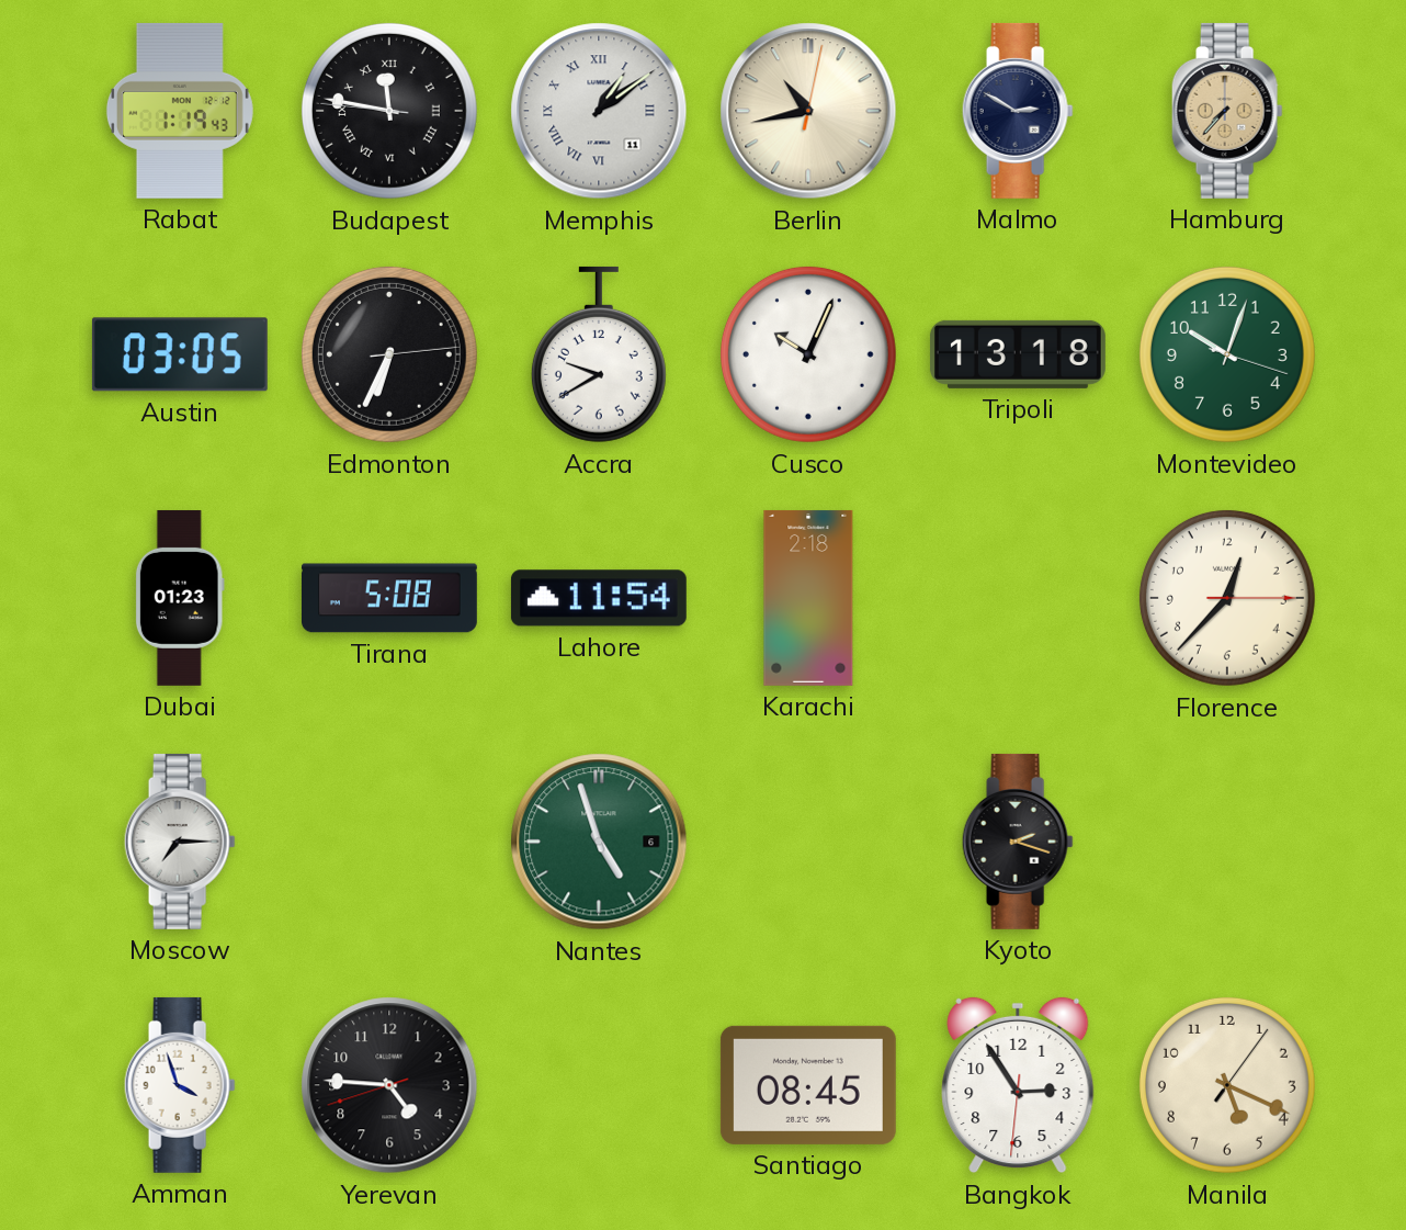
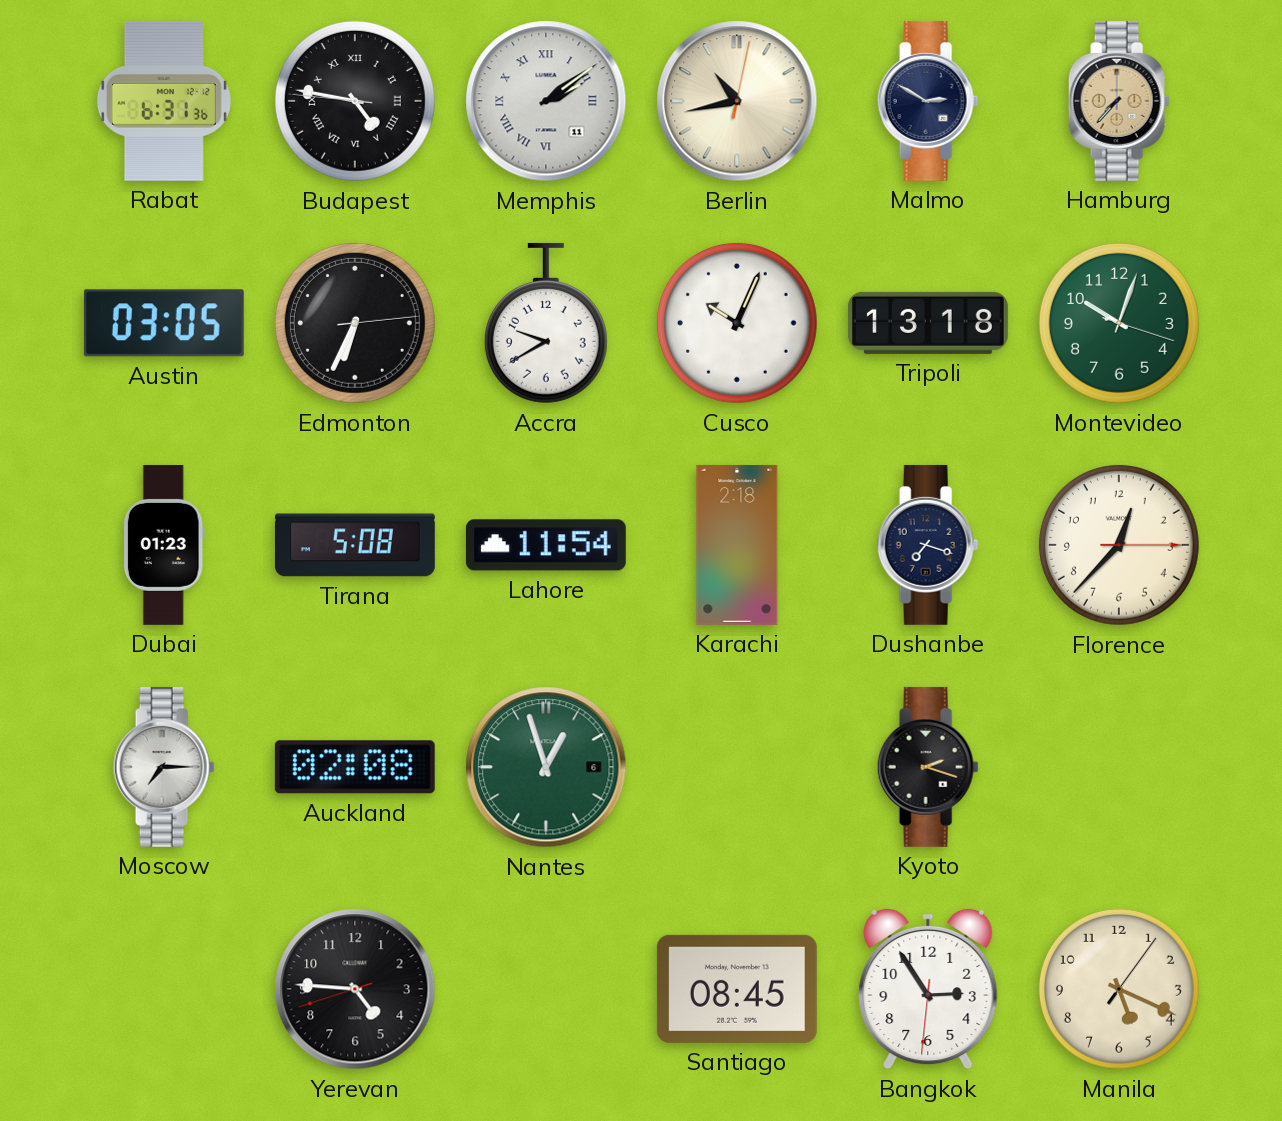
Rabat: 1:19 -> 6:31 (164, 101)
Budapest: 11:46 -> 4:46 (355, 101)
Memphis: 1:09 -> 2:09 (546, 101)
Dushanbe: none -> 7:18 (928, 545)
Auckland: none -> 02:08 (355, 767)
Nantes: 4:57 -> 12:57 (546, 767)
Amman: 3:57 -> none (180, 1085)
